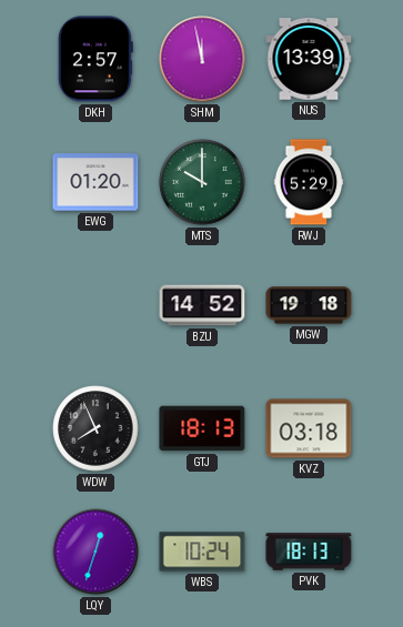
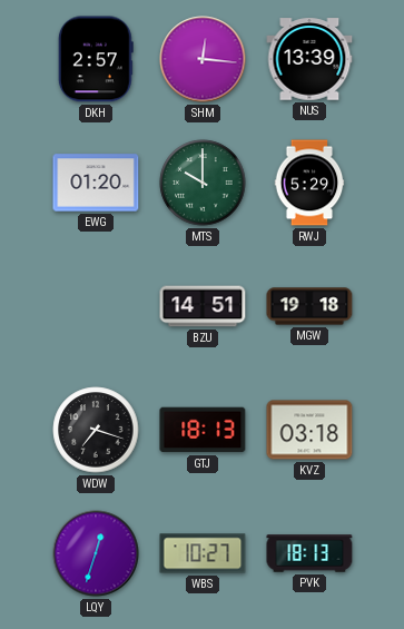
SHM: 11:58 -> 12:16 (203, 59)
BZU: 14:52 -> 14:51 (203, 306)
WDW: 7:56 -> 7:18 (96, 430)
WBS: 10:24 -> 10:27 (203, 553)
